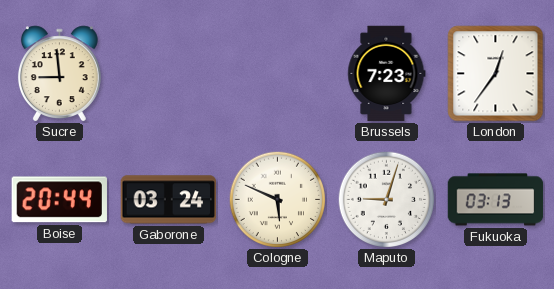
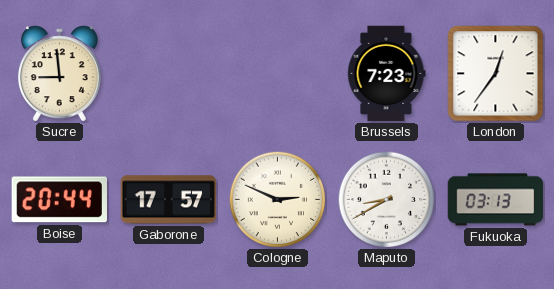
Gaborone: 03:24 -> 17:57 (169, 200)
Cologne: 5:49 -> 2:49 (277, 199)
Maputo: 9:03 -> 8:40 (386, 199)
